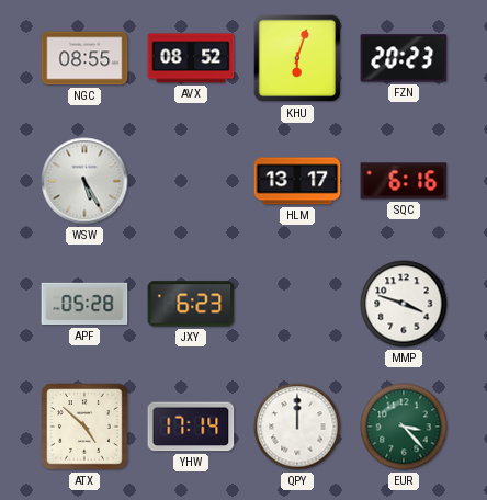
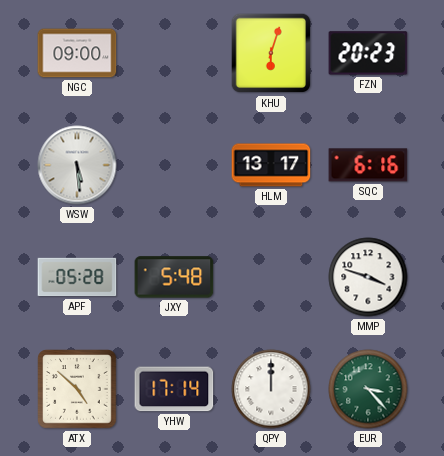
NGC: 08:55 -> 09:00 (77, 53)
AVX: 08:52 -> none (191, 58)
WSW: 5:25 -> 5:29 (77, 165)
JXY: 6:23 -> 5:48 (174, 277)
